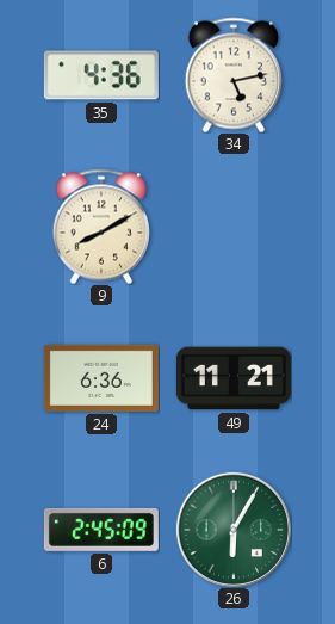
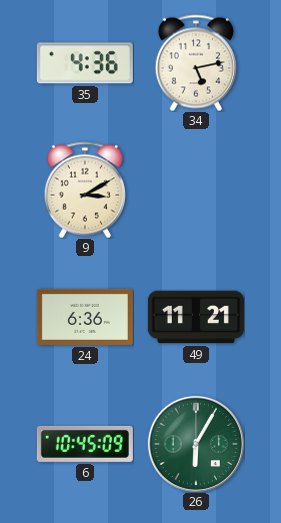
9: 8:10 -> 3:10 (85, 190)
6: 2:45 -> 10:45 (85, 444)
